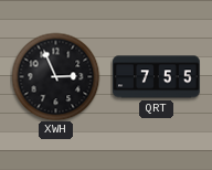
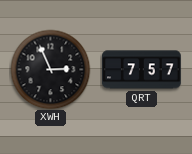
QRT: 7:55 -> 7:57 (142, 70)
